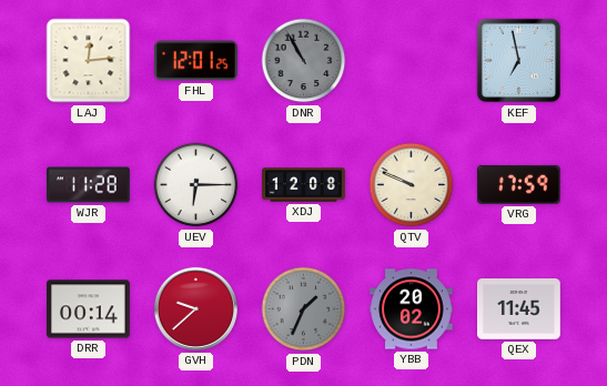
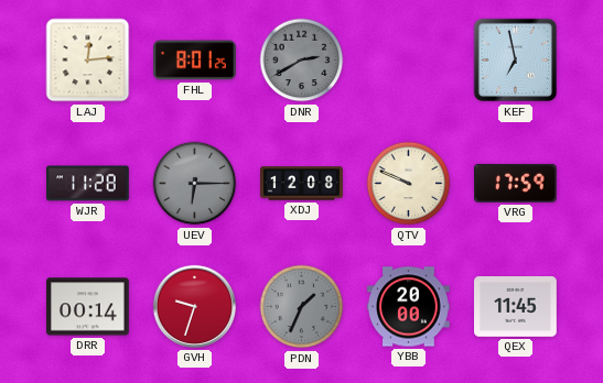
FHL: 12:01 -> 8:01 (195, 61)
DNR: 10:55 -> 2:40 (302, 61)
UEV dial: white -> grey (195, 184)
GVH: 9:38 -> 9:33 (194, 306)
YBB: 20:02 -> 20:00 (409, 307)
